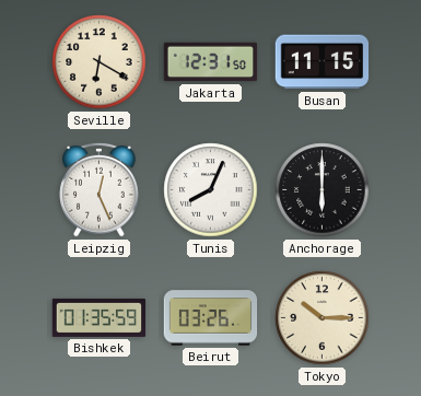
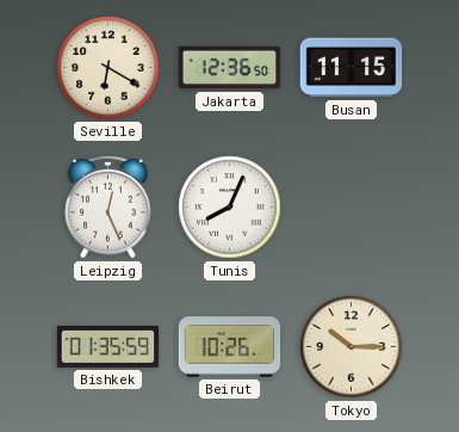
Jakarta: 12:31 -> 12:36 (230, 68)
Anchorage: 6:00 -> none (323, 190)
Beirut: 03:26 -> 10:26 (230, 347)
